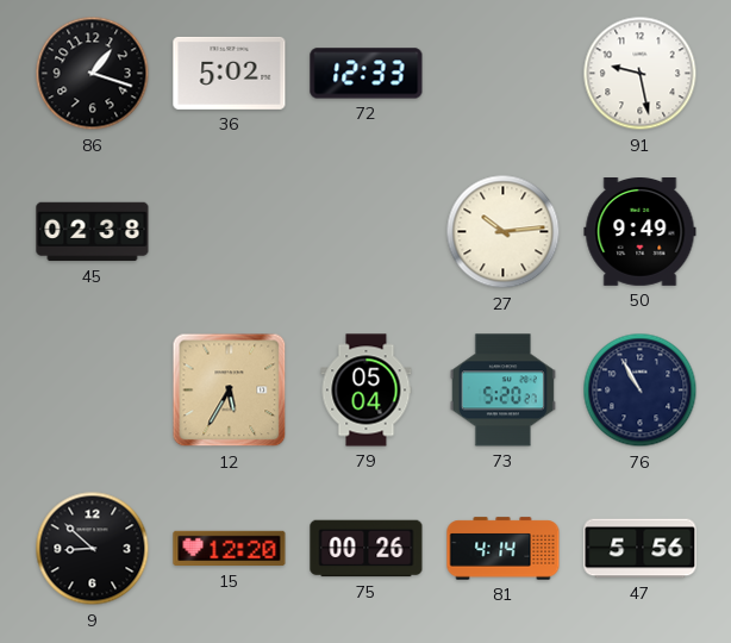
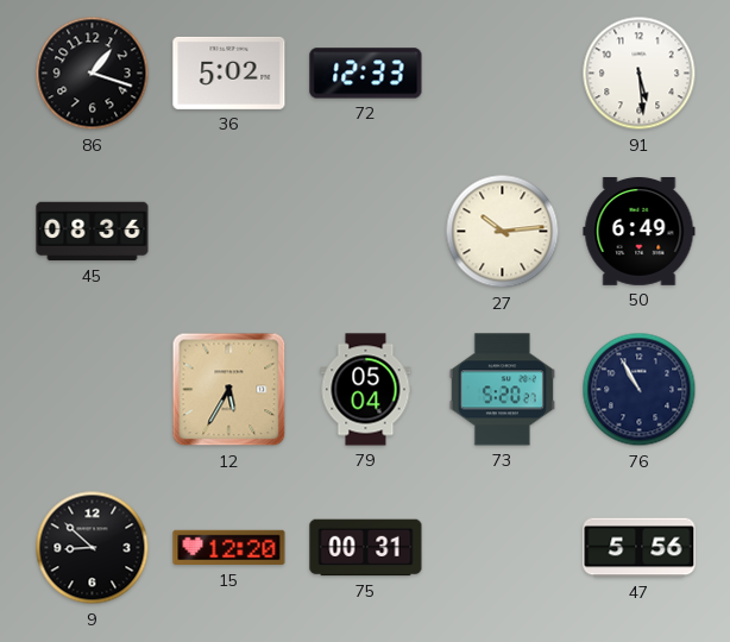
91: 9:28 -> 5:29 (640, 74)
45: 02:38 -> 08:36 (93, 232)
50: 9:49 -> 6:49 (640, 232)
75: 00:26 -> 00:31 (366, 548)
81: 4:14 -> none (504, 549)
